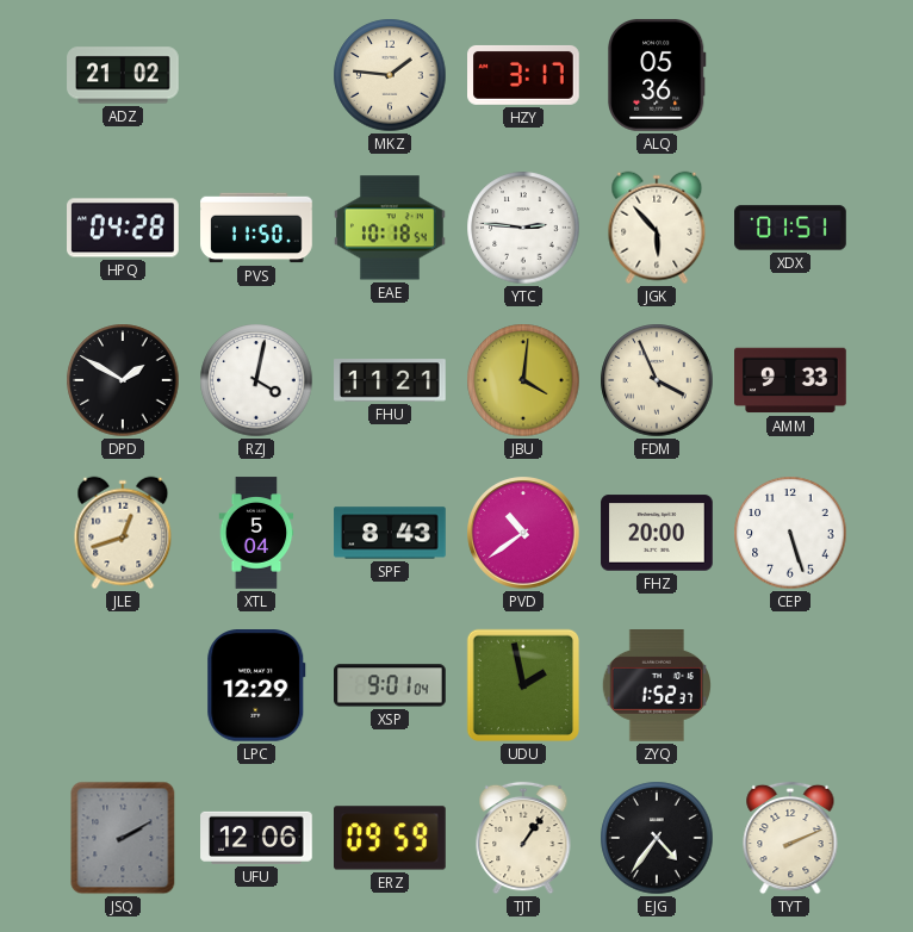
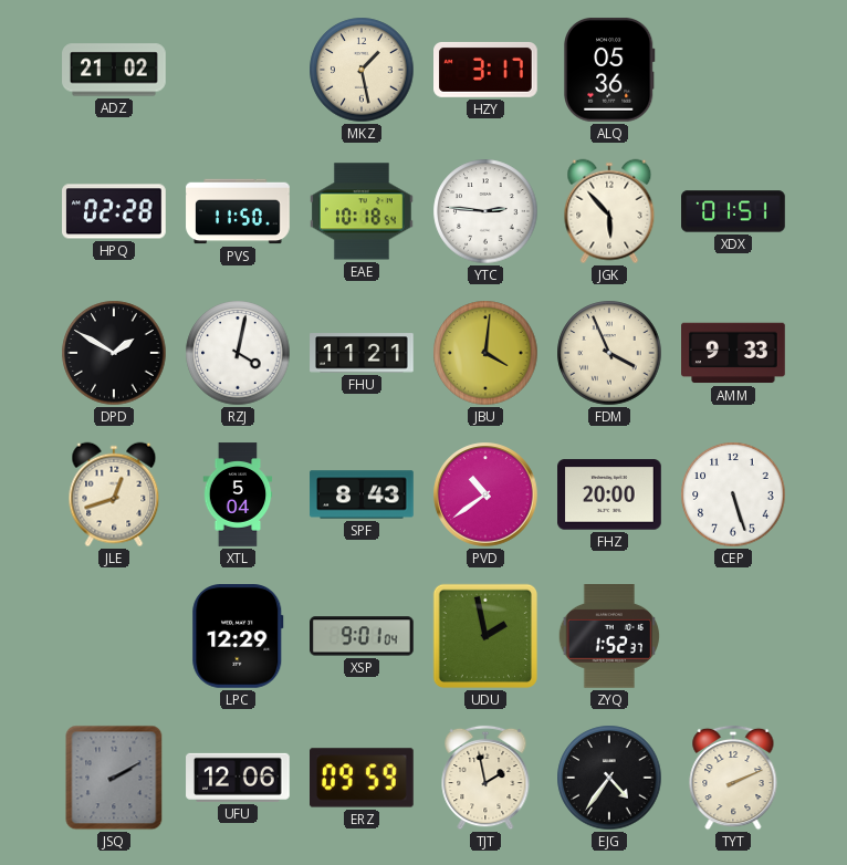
MKZ: 1:46 -> 1:28 (362, 70)
HPQ: 04:28 -> 02:28 (114, 211)
TJT: 1:06 -> 1:58 (485, 778)
